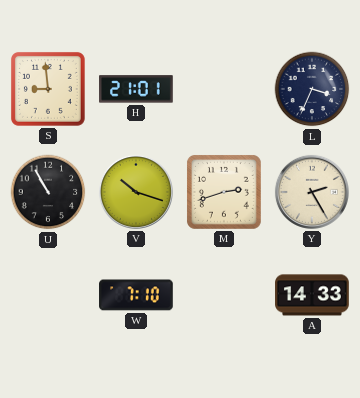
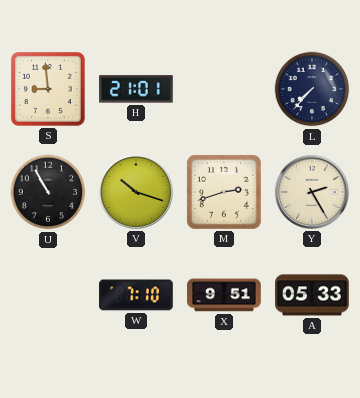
L: 3:34 -> 7:37 (312, 89)
X: none -> 9:51 (224, 295)
A: 14:33 -> 05:33 (312, 295)
